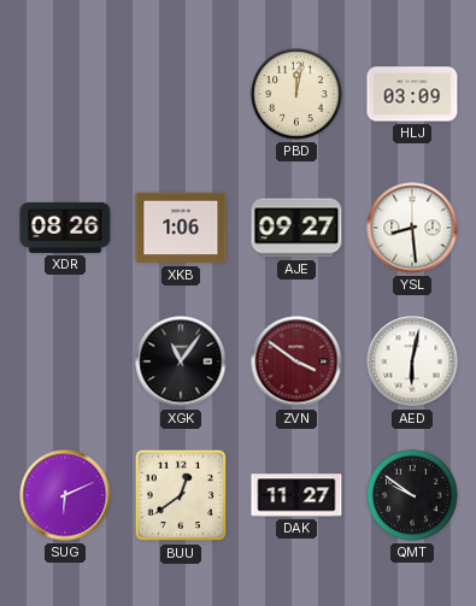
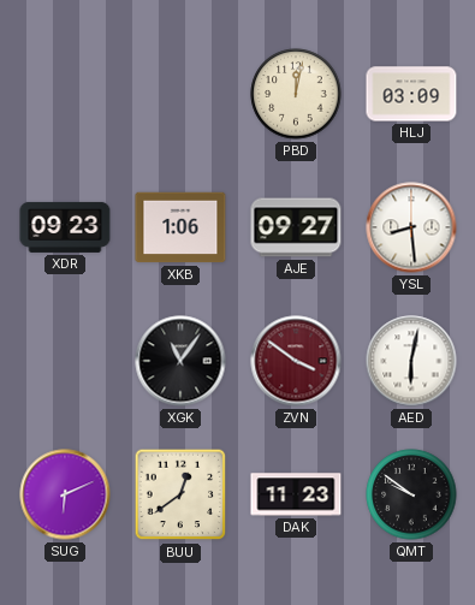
XDR: 08:26 -> 09:23 (65, 227)
DAK: 11:27 -> 11:23 (296, 494)
